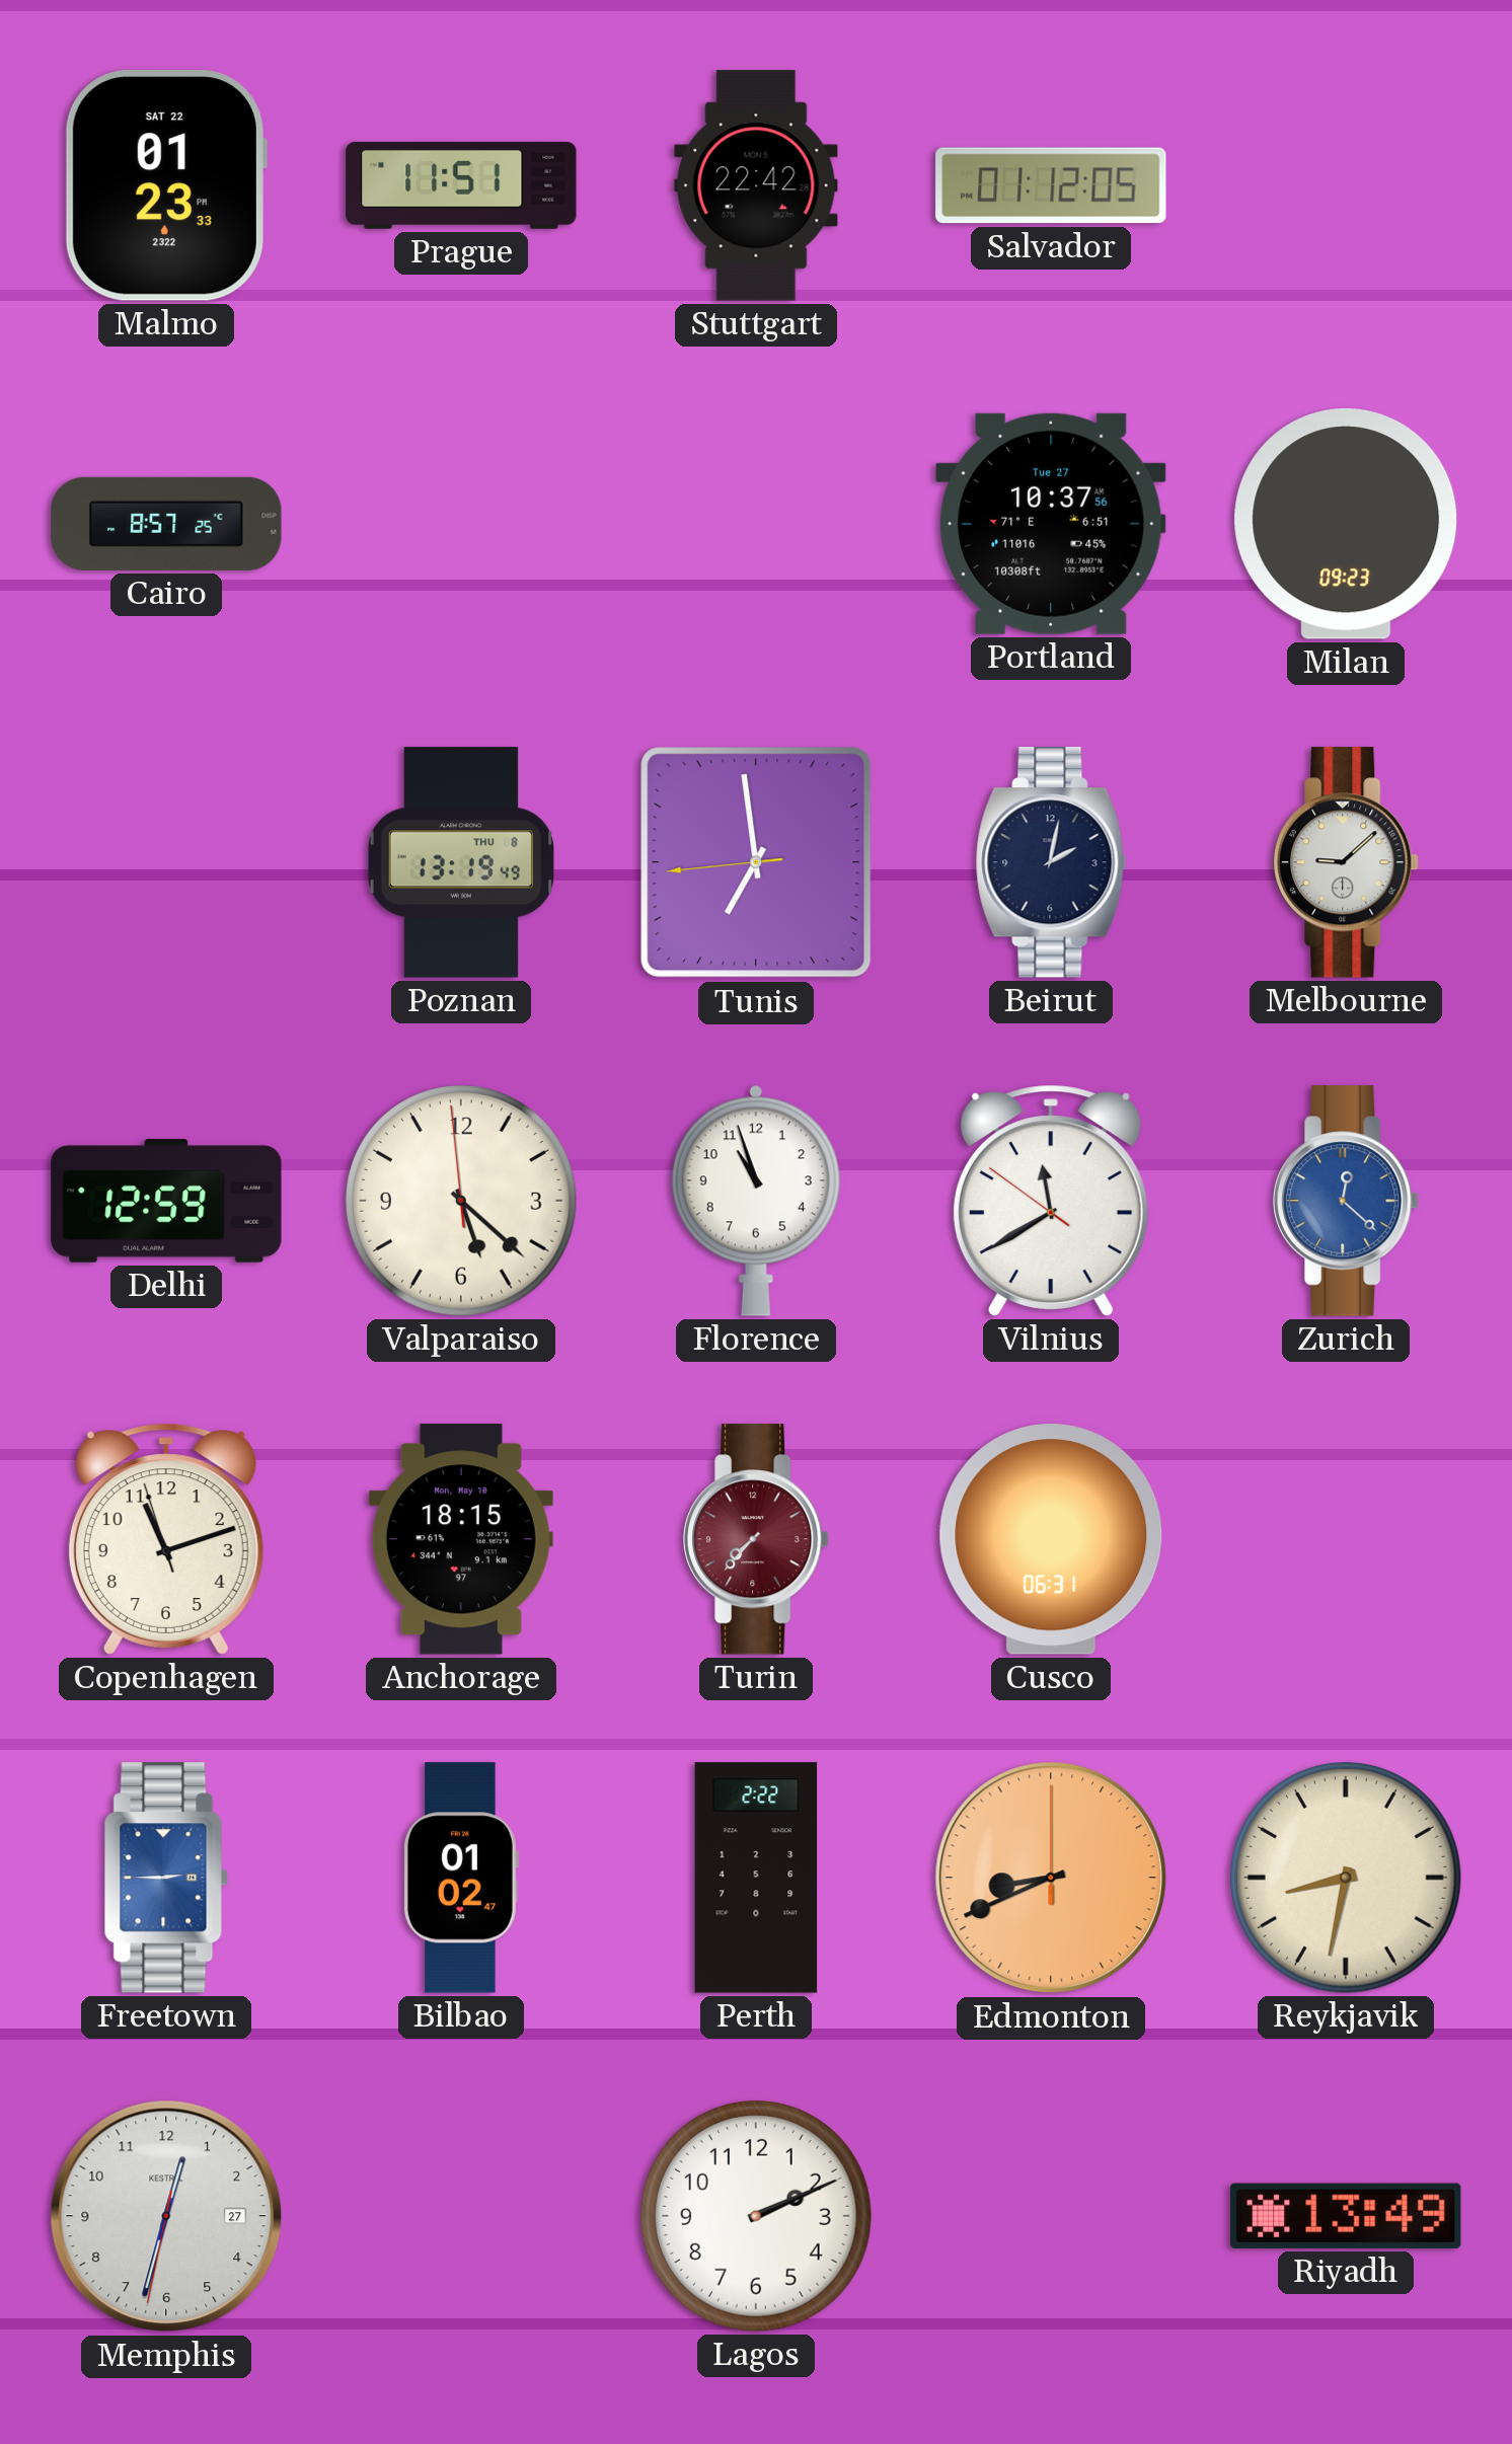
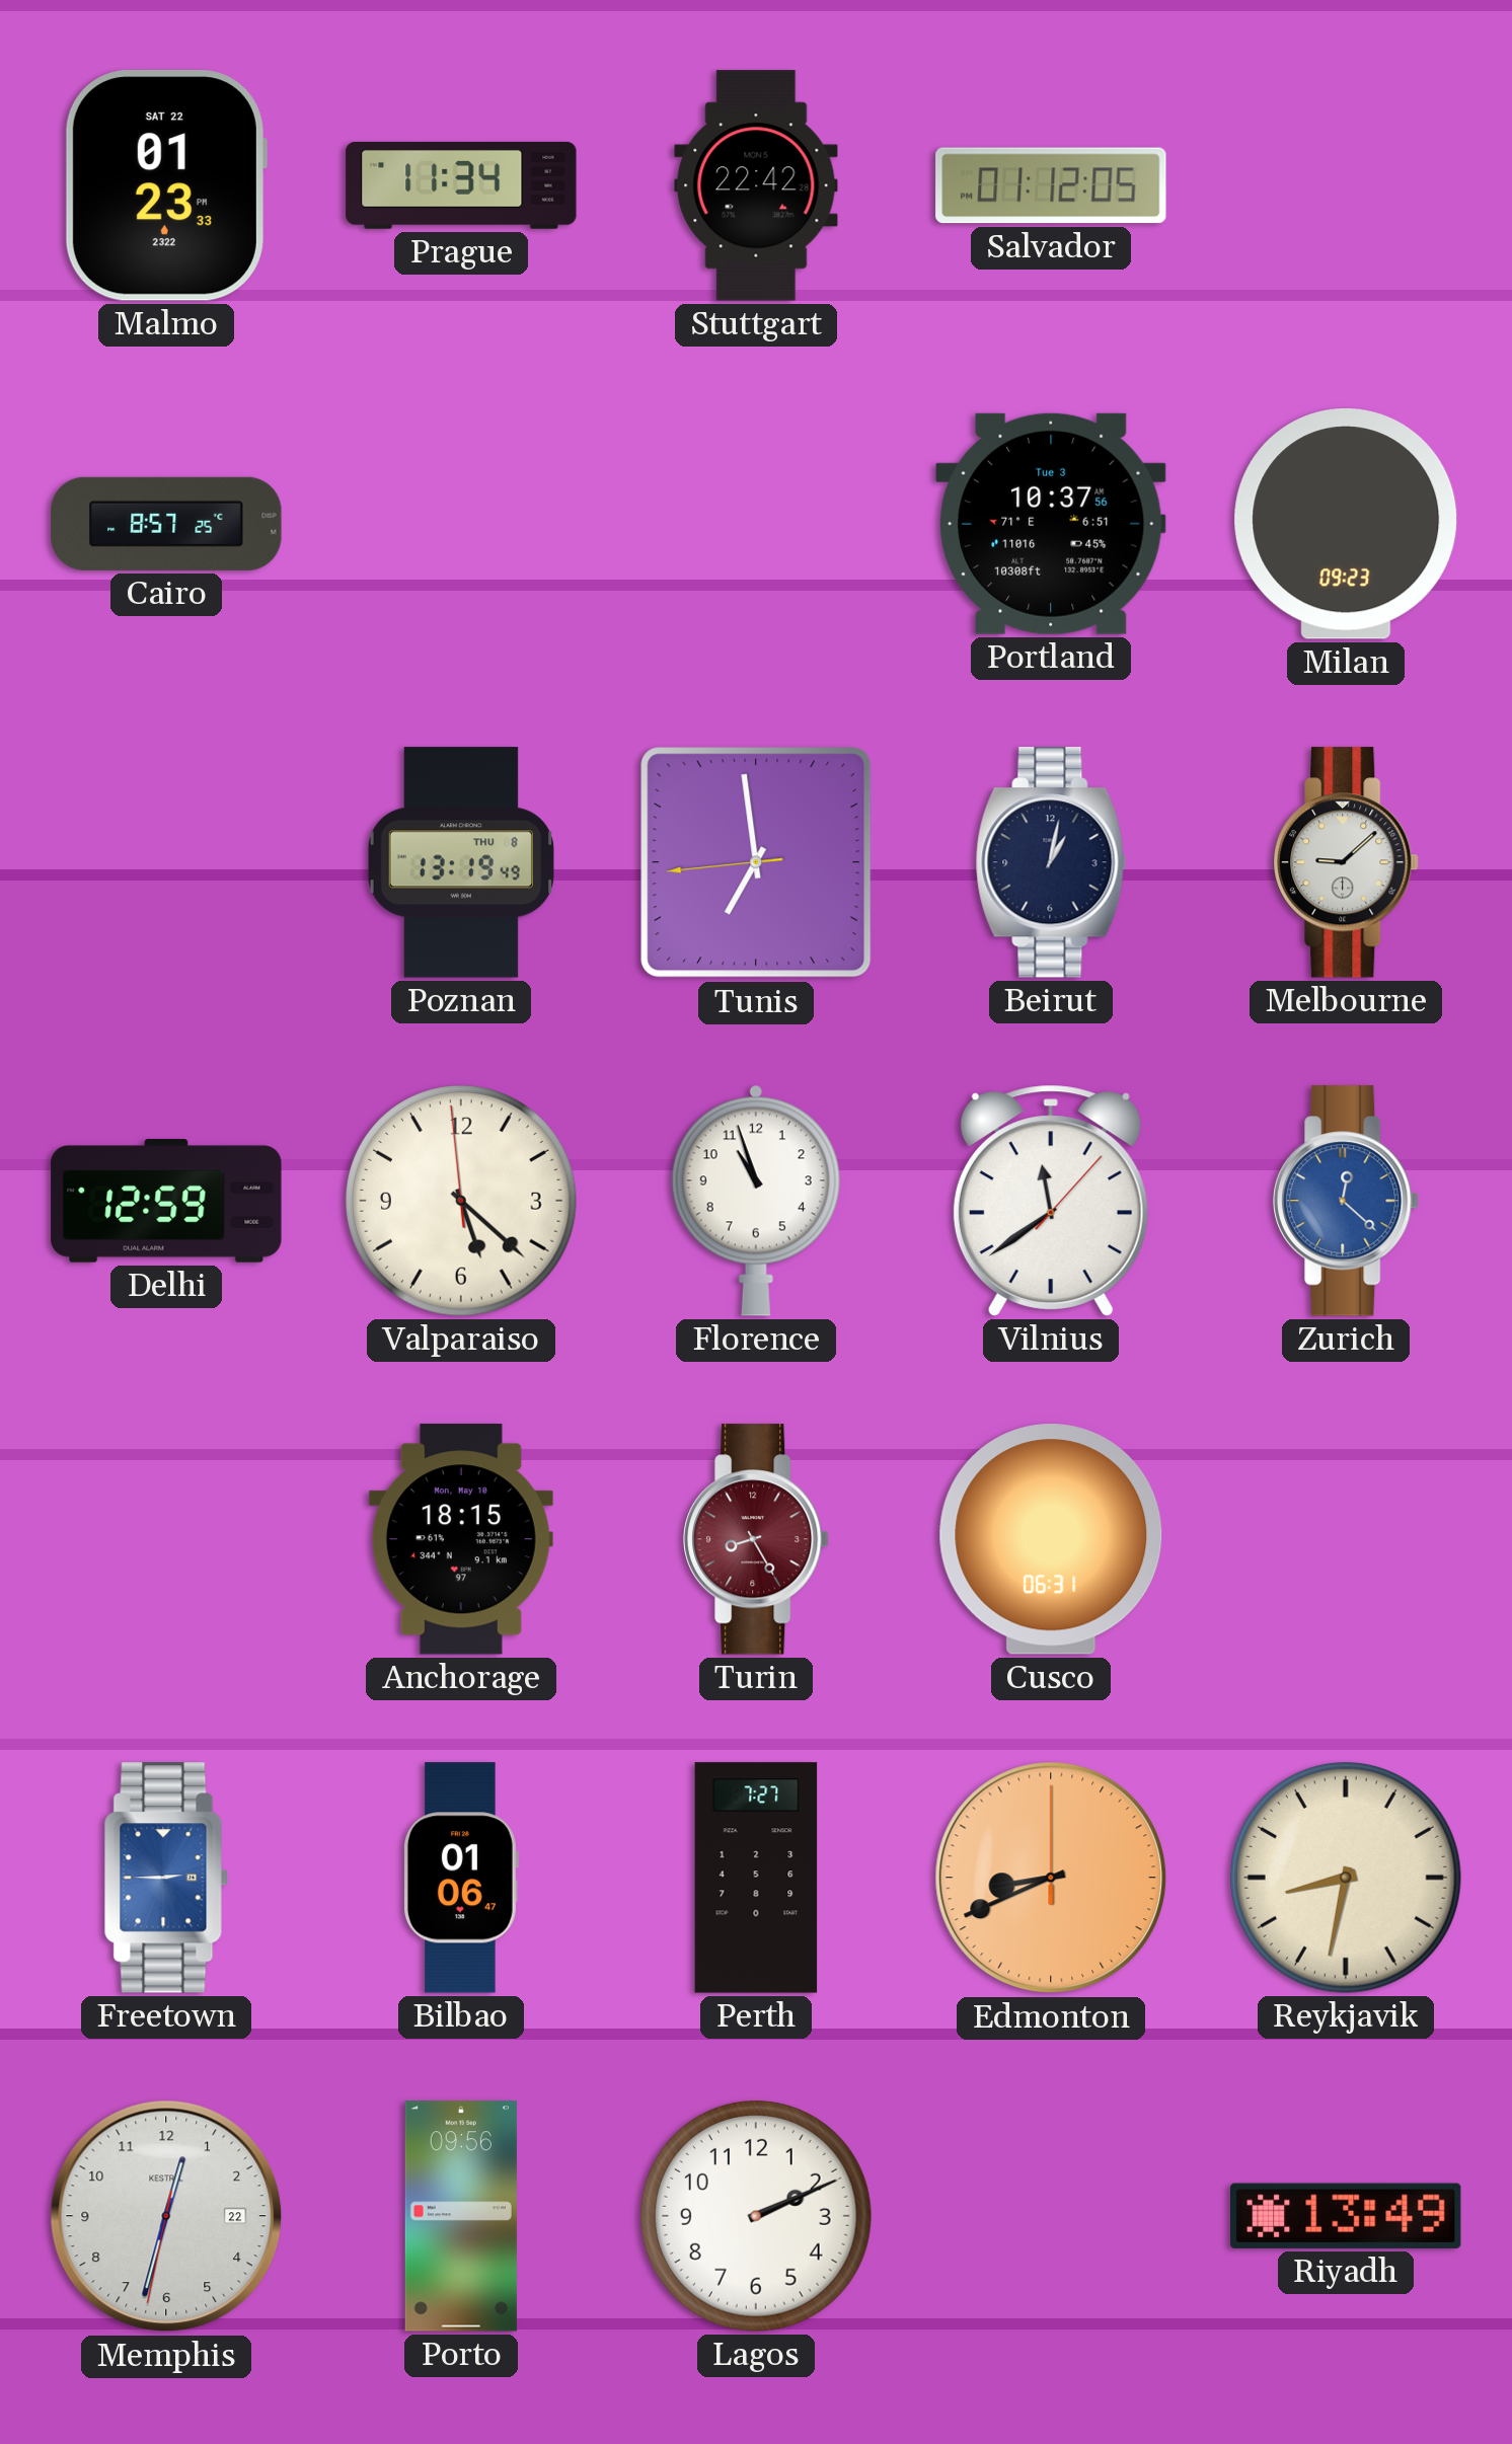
Prague: 11:51 -> 11:34 (461, 185)
Portland date: Tue 27 -> Tue 3 (1052, 524)
Beirut: 2:02 -> 1:02 (1051, 862)
Vilnius: 11:39:51 -> 11:39:07 (1051, 1201)
Copenhagen: 11:11 -> none (166, 1539)
Turin: 7:37 -> 8:25 (756, 1539)
Bilbao: 01:02 -> 01:06 (460, 1878)
Perth: 2:22 -> 7:27 (756, 1878)
Memphis date: 27 -> 22 (166, 2216)
Porto: none -> 09:56 (461, 2216)
